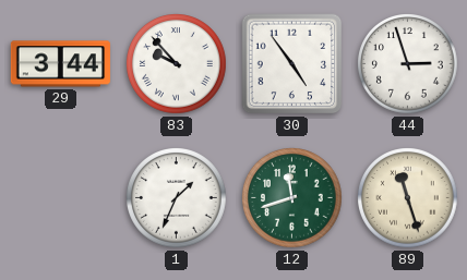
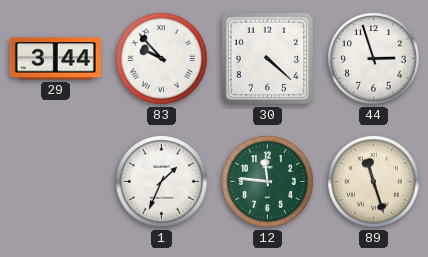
30: 4:54 -> 4:22 (268, 59)
12: 11:42 -> 11:46 (268, 182)
